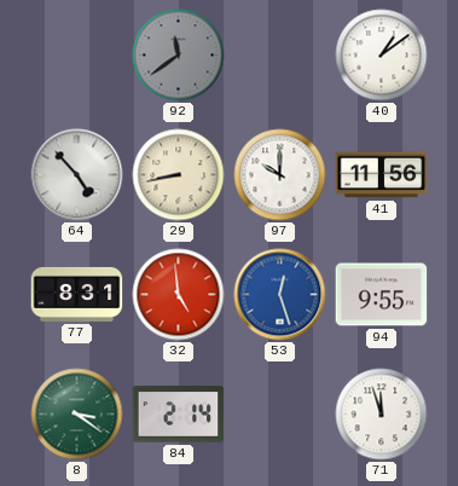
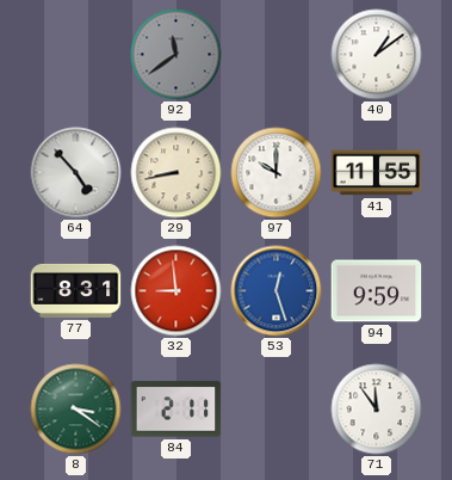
41: 11:56 -> 11:55 (377, 173)
32: 4:59 -> 8:59 (177, 291)
94: 9:55 -> 9:59 (377, 291)
84: 2:14 -> 2:11 (177, 410)
71: 11:57 -> 11:54 (377, 410)
